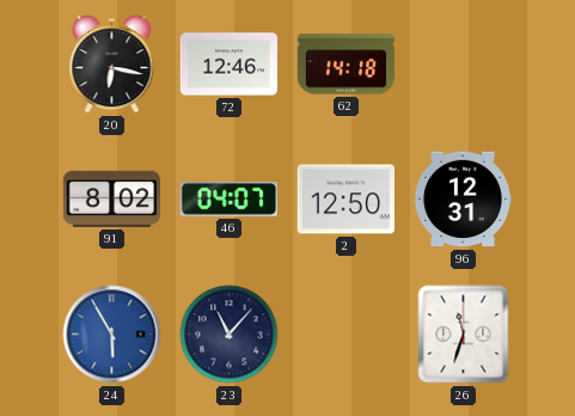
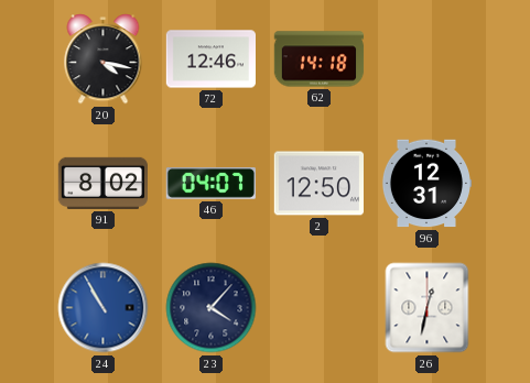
20: 6:17 -> 4:17 (104, 59)
24: 5:55 -> 10:55 (104, 308)
23: 11:07 -> 4:07 (212, 308)
26: 11:33 -> 12:32 (428, 308)
